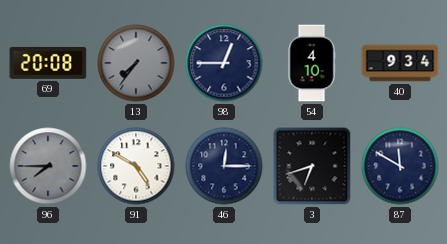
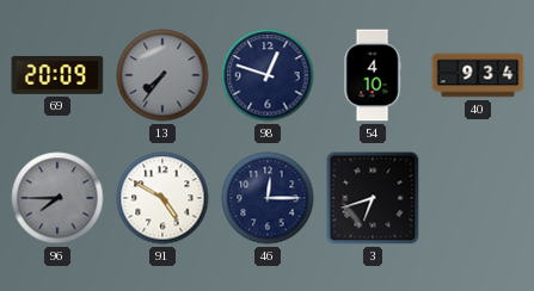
69: 20:08 -> 20:09 (57, 75)
98: 12:45 -> 12:48 (268, 75)
87: 11:50 -> none (400, 166)
